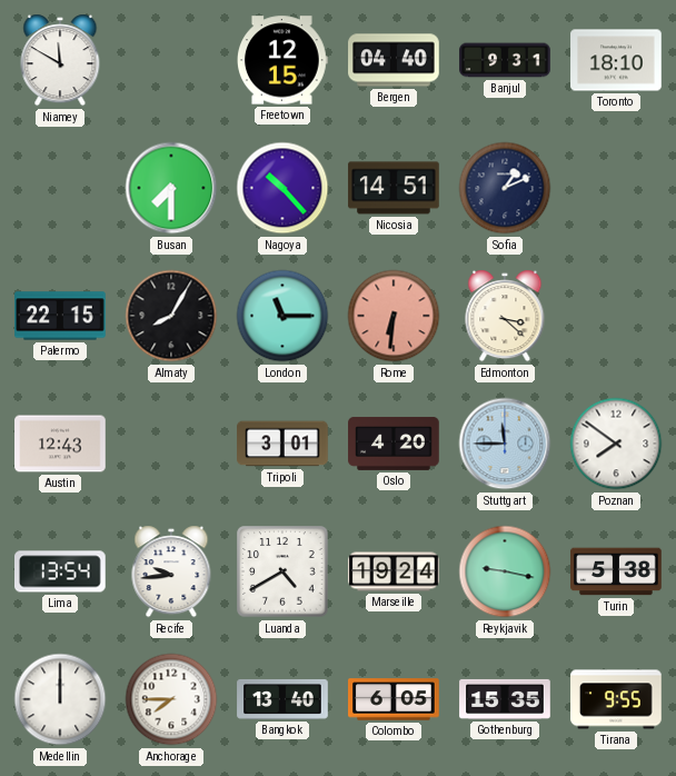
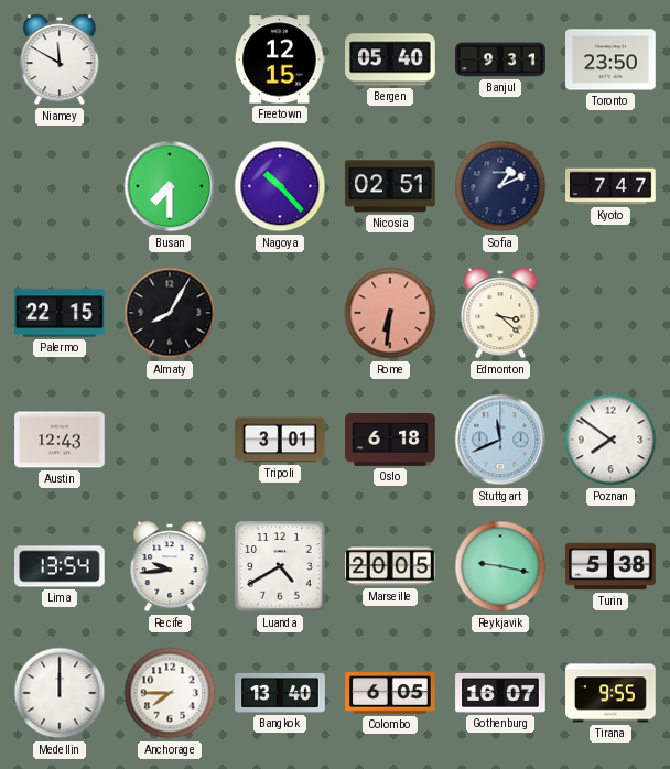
Bergen: 04:40 -> 05:40 (390, 59)
Toronto: 18:10 -> 23:50 (610, 59)
Nicosia: 14:51 -> 02:51 (390, 186)
Kyoto: none -> 7:47 (610, 186)
London: 11:15 -> none (282, 316)
Oslo: 4:20 -> 6:18 (390, 440)
Stuttgart: 11:45 -> 11:41 (500, 440)
Marseille: 19:24 -> 20:05 (390, 566)
Gothenburg: 15:35 -> 16:07 (500, 693)
